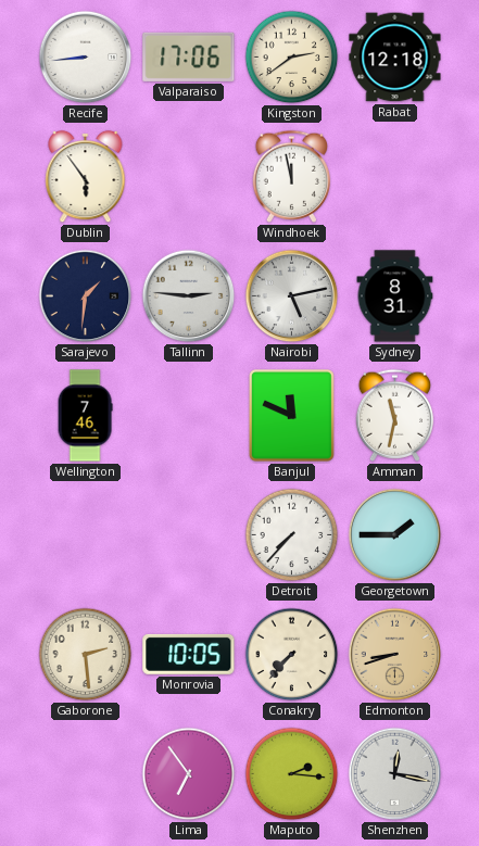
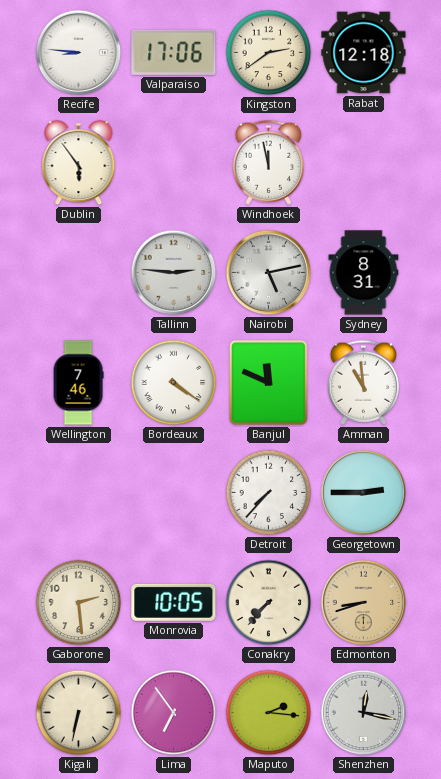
Recife: 8:44 -> 8:46 (79, 53)
Sarajevo: 1:31 -> none (86, 296)
Bordeaux: none -> 4:21 (174, 383)
Amman: 11:32 -> 10:59 (363, 382)
Georgetown: 1:45 -> 2:45 (364, 493)
Kigali: none -> 6:32 (79, 713)
